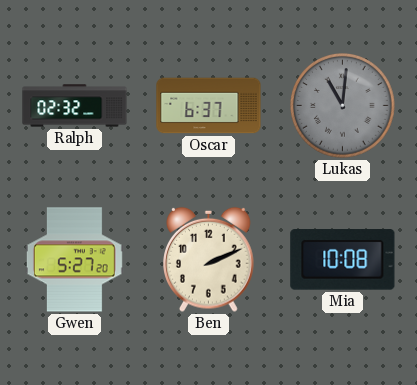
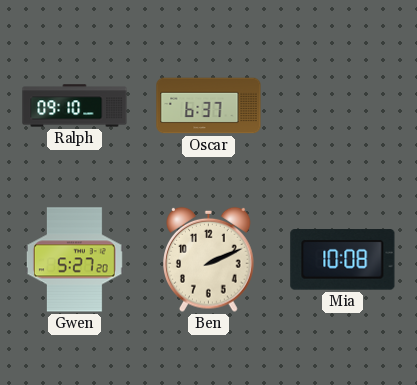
Ralph: 02:32 -> 09:10 (75, 106)
Lukas: 11:01 -> none (343, 106)
